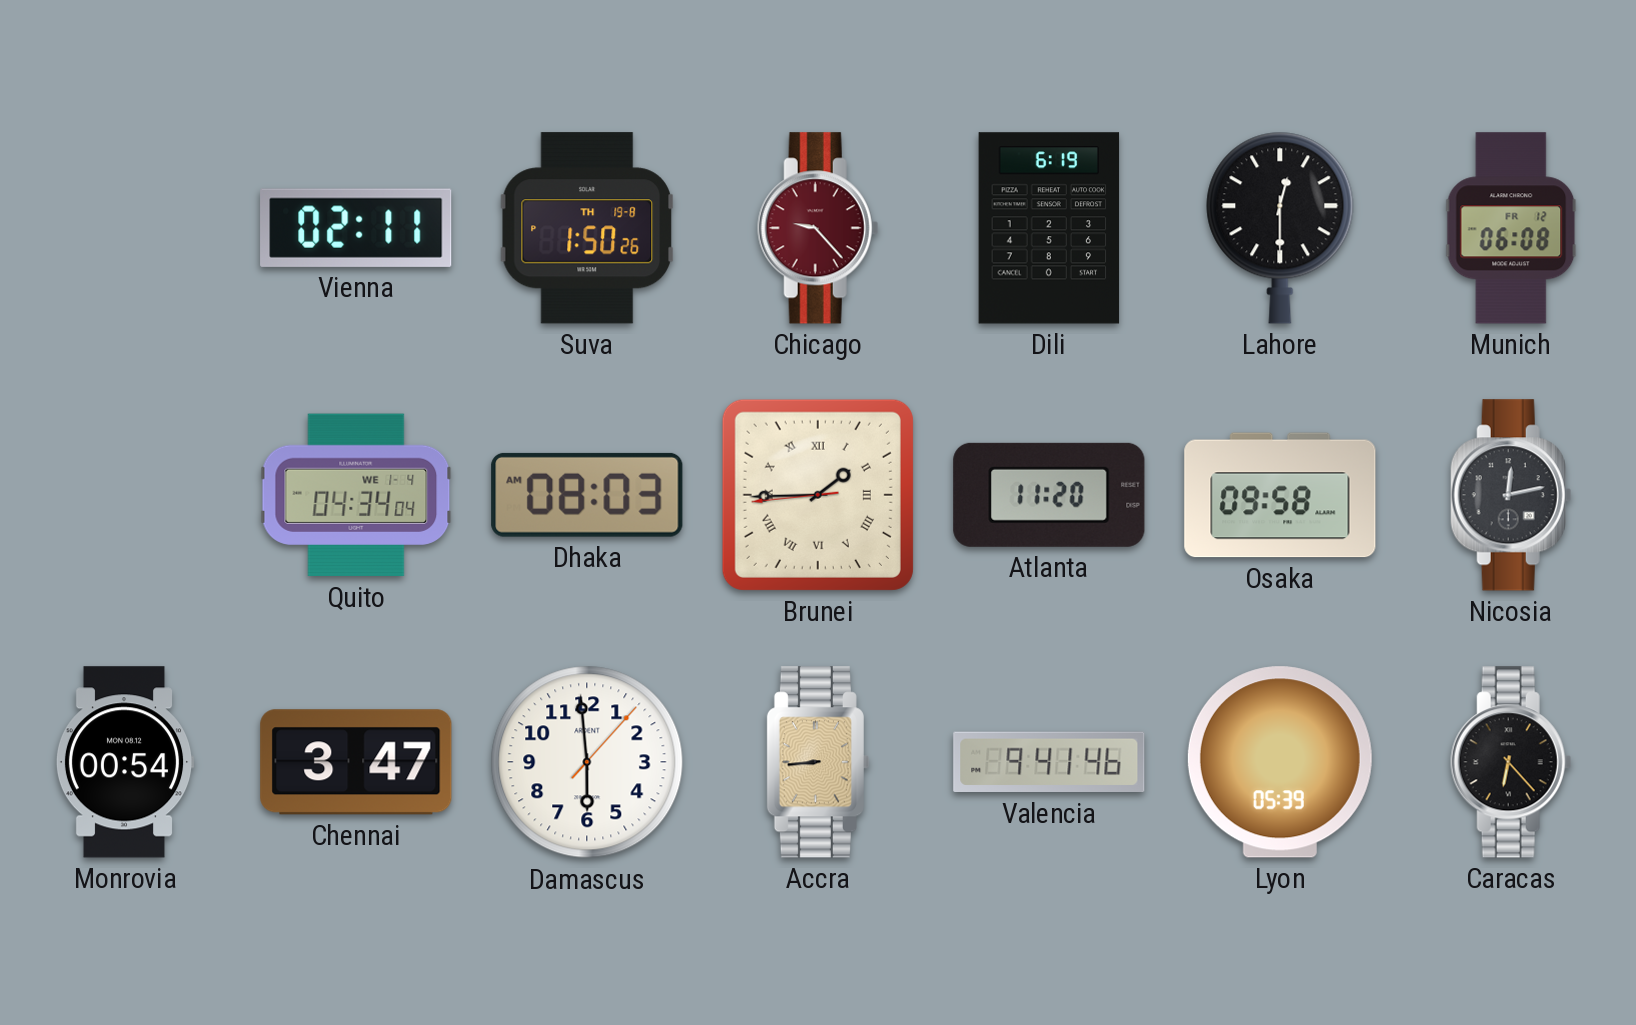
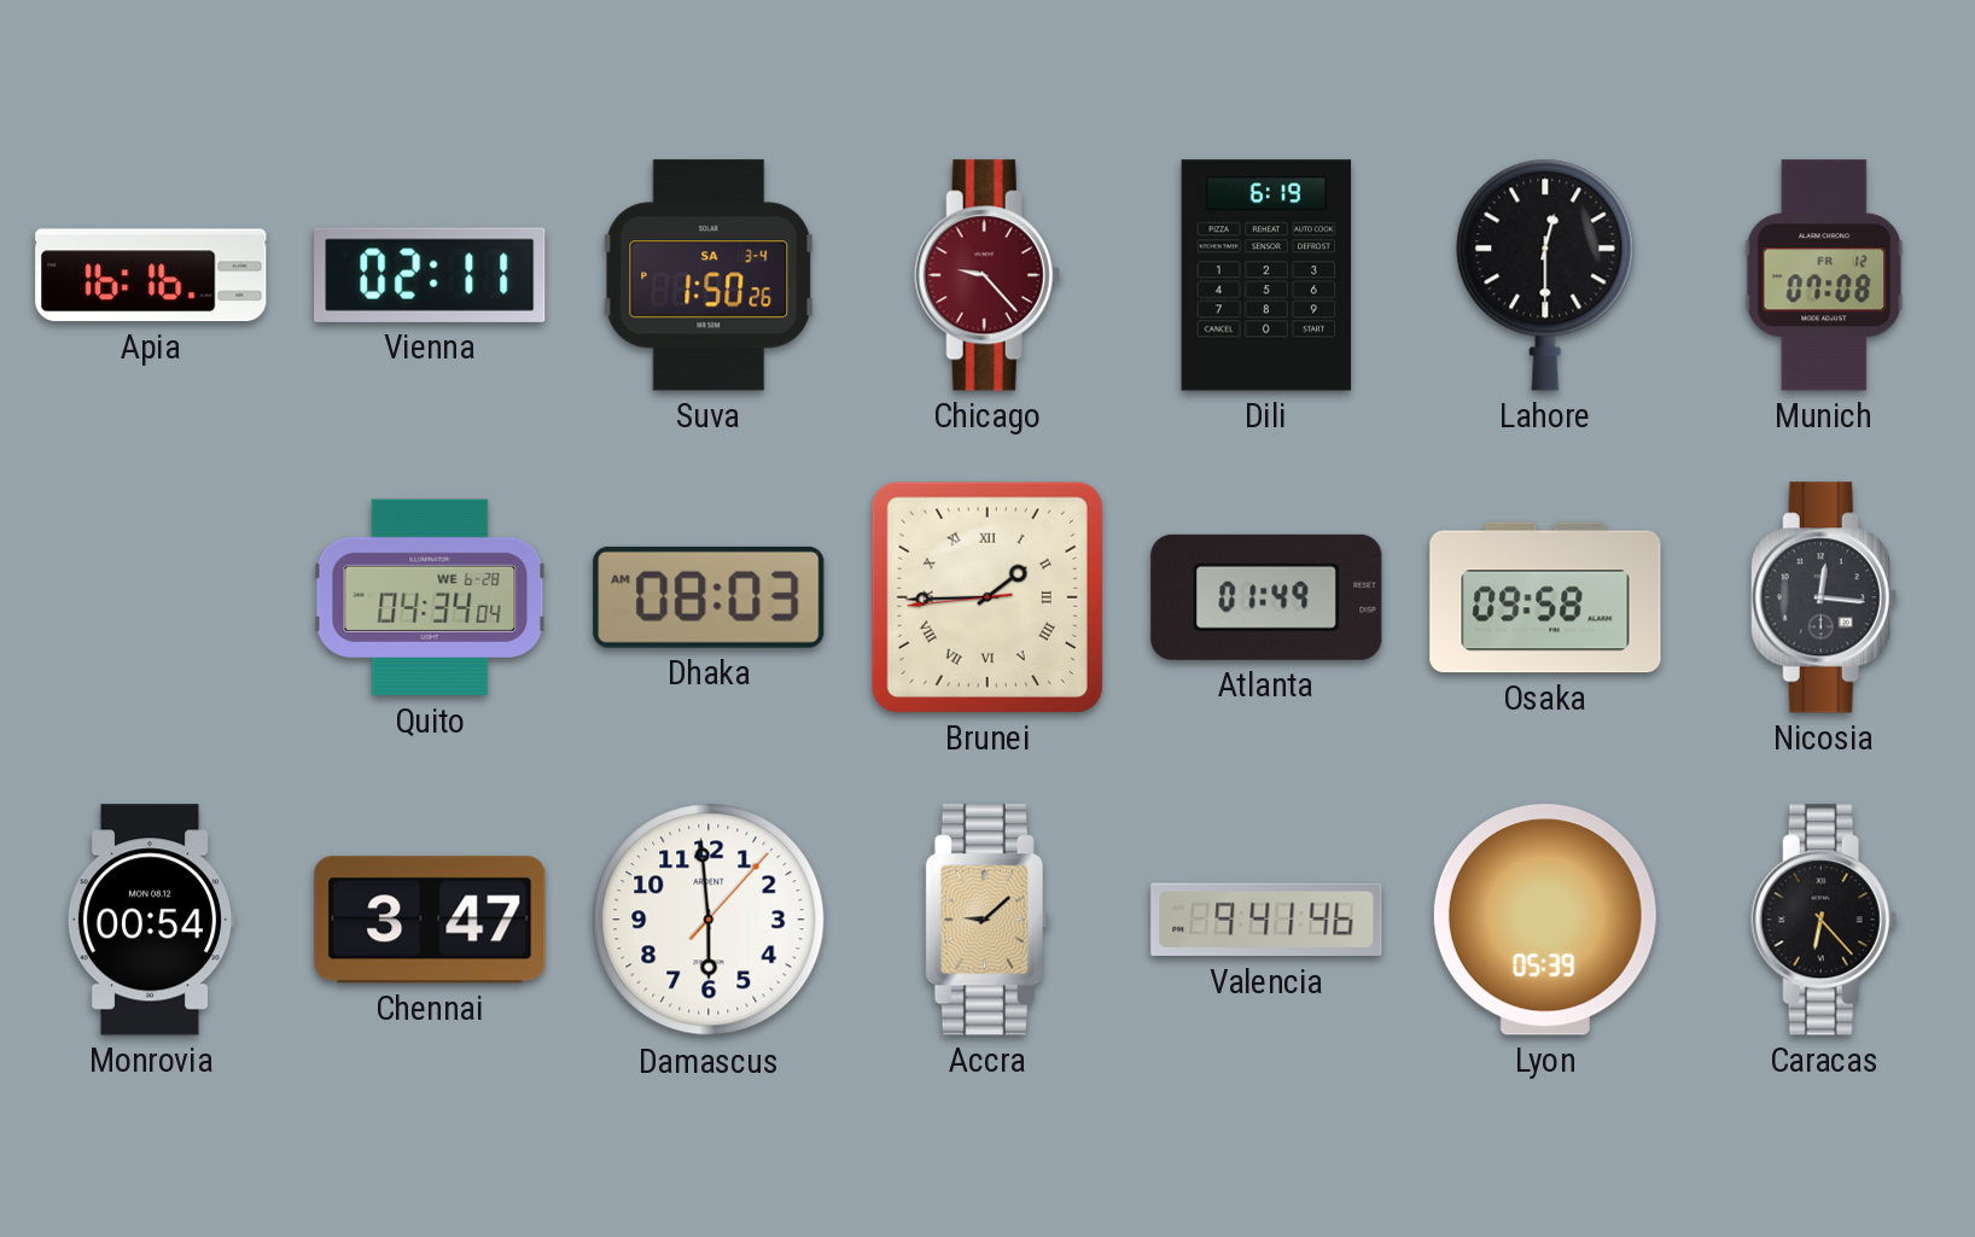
Apia: none -> 16:16 (151, 275)
Suva date: TH 19-8 -> SA 3-4 (709, 275)
Munich: 06:08 -> 07:08 (1824, 275)
Quito date: WE 1-4 -> WE 6-28 (430, 597)
Atlanta: 11:20 -> 01:49 (1266, 597)
Nicosia: 12:13 -> 12:16 (1824, 597)
Accra: 8:44 -> 9:08 (987, 920)
